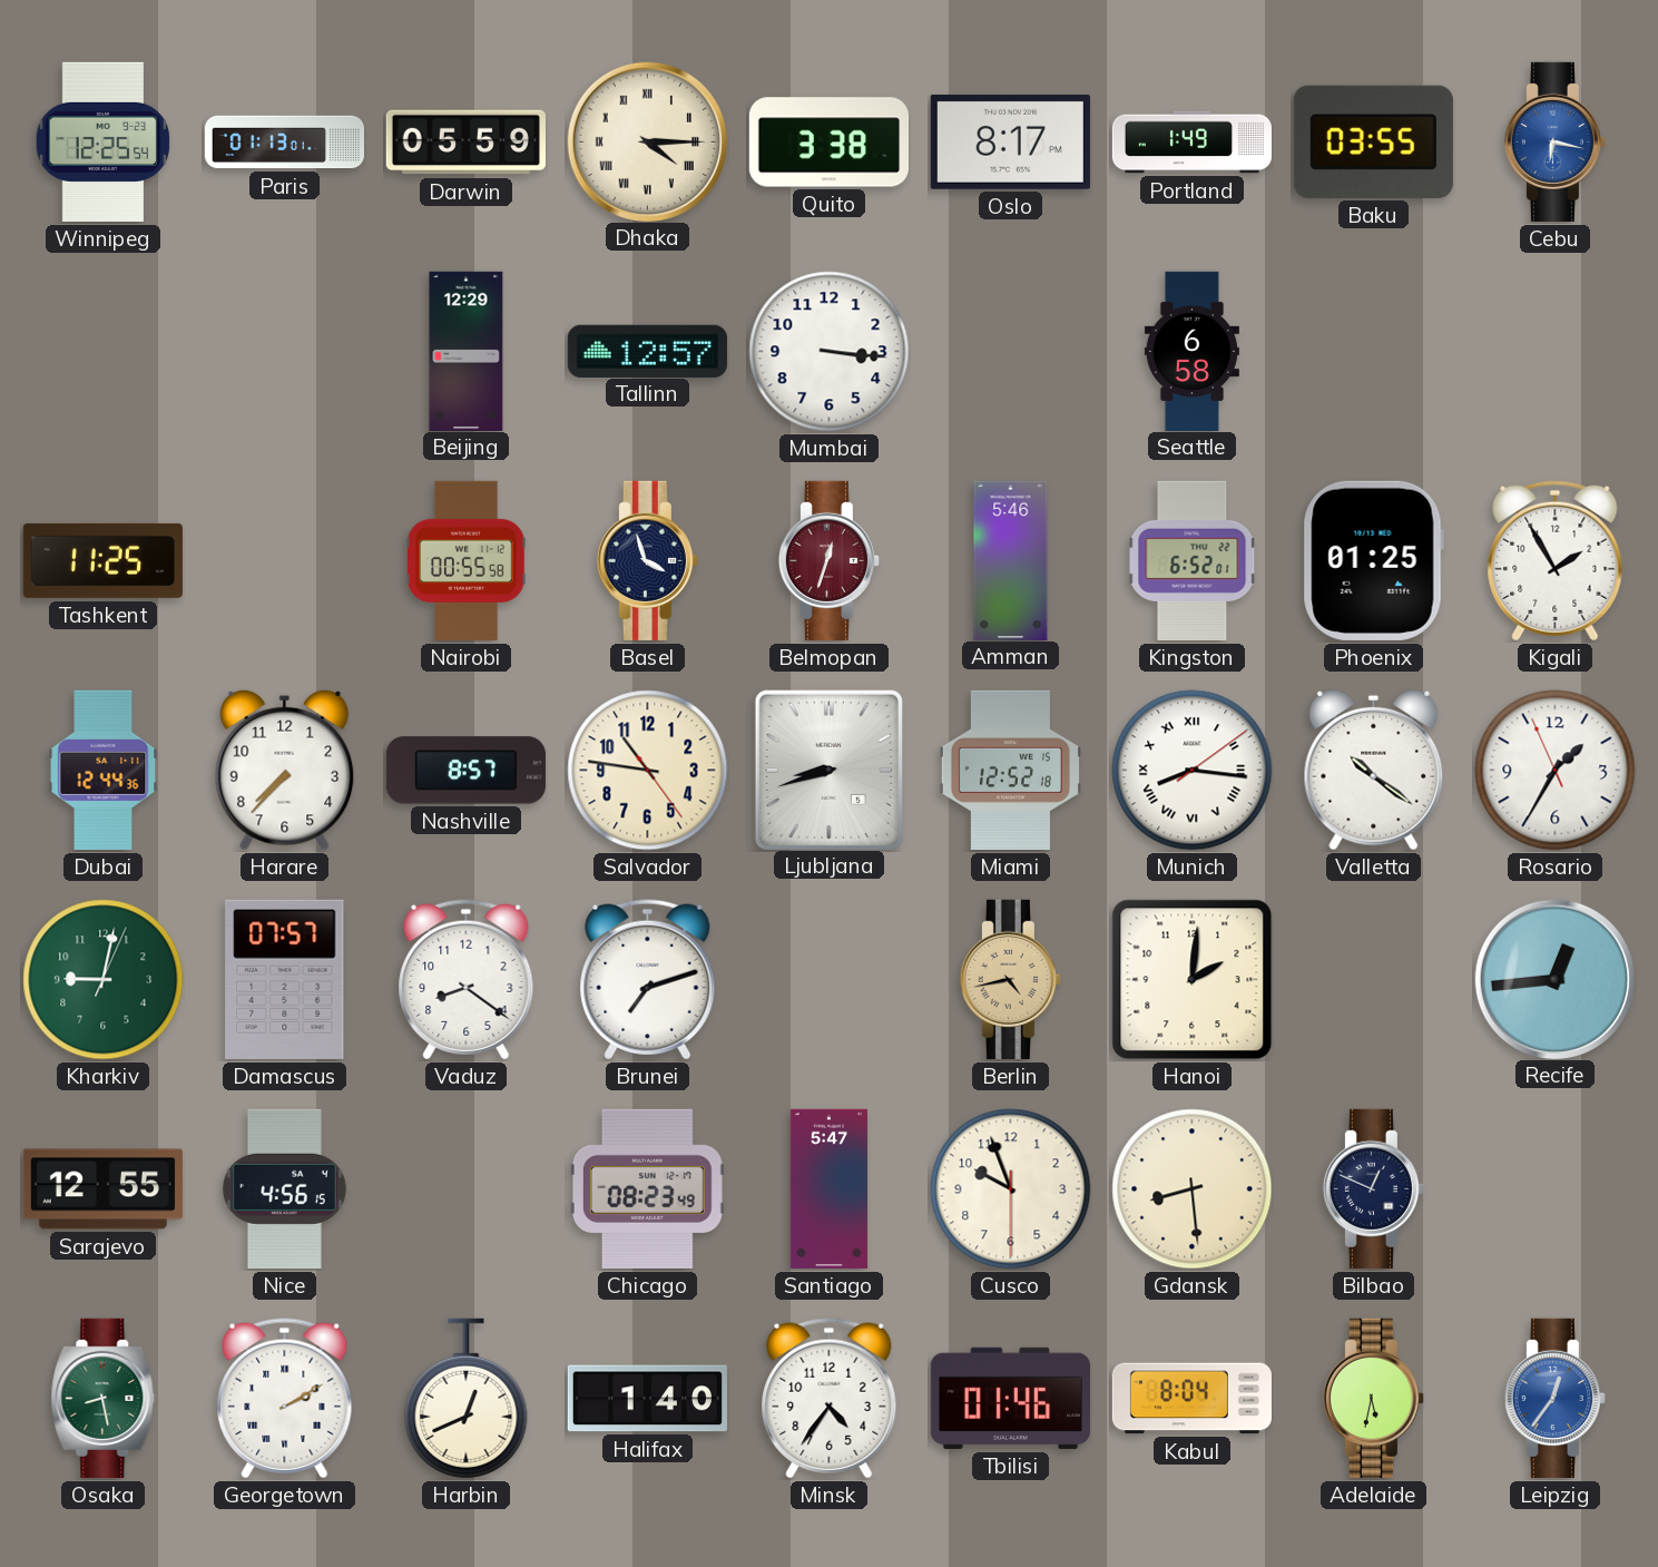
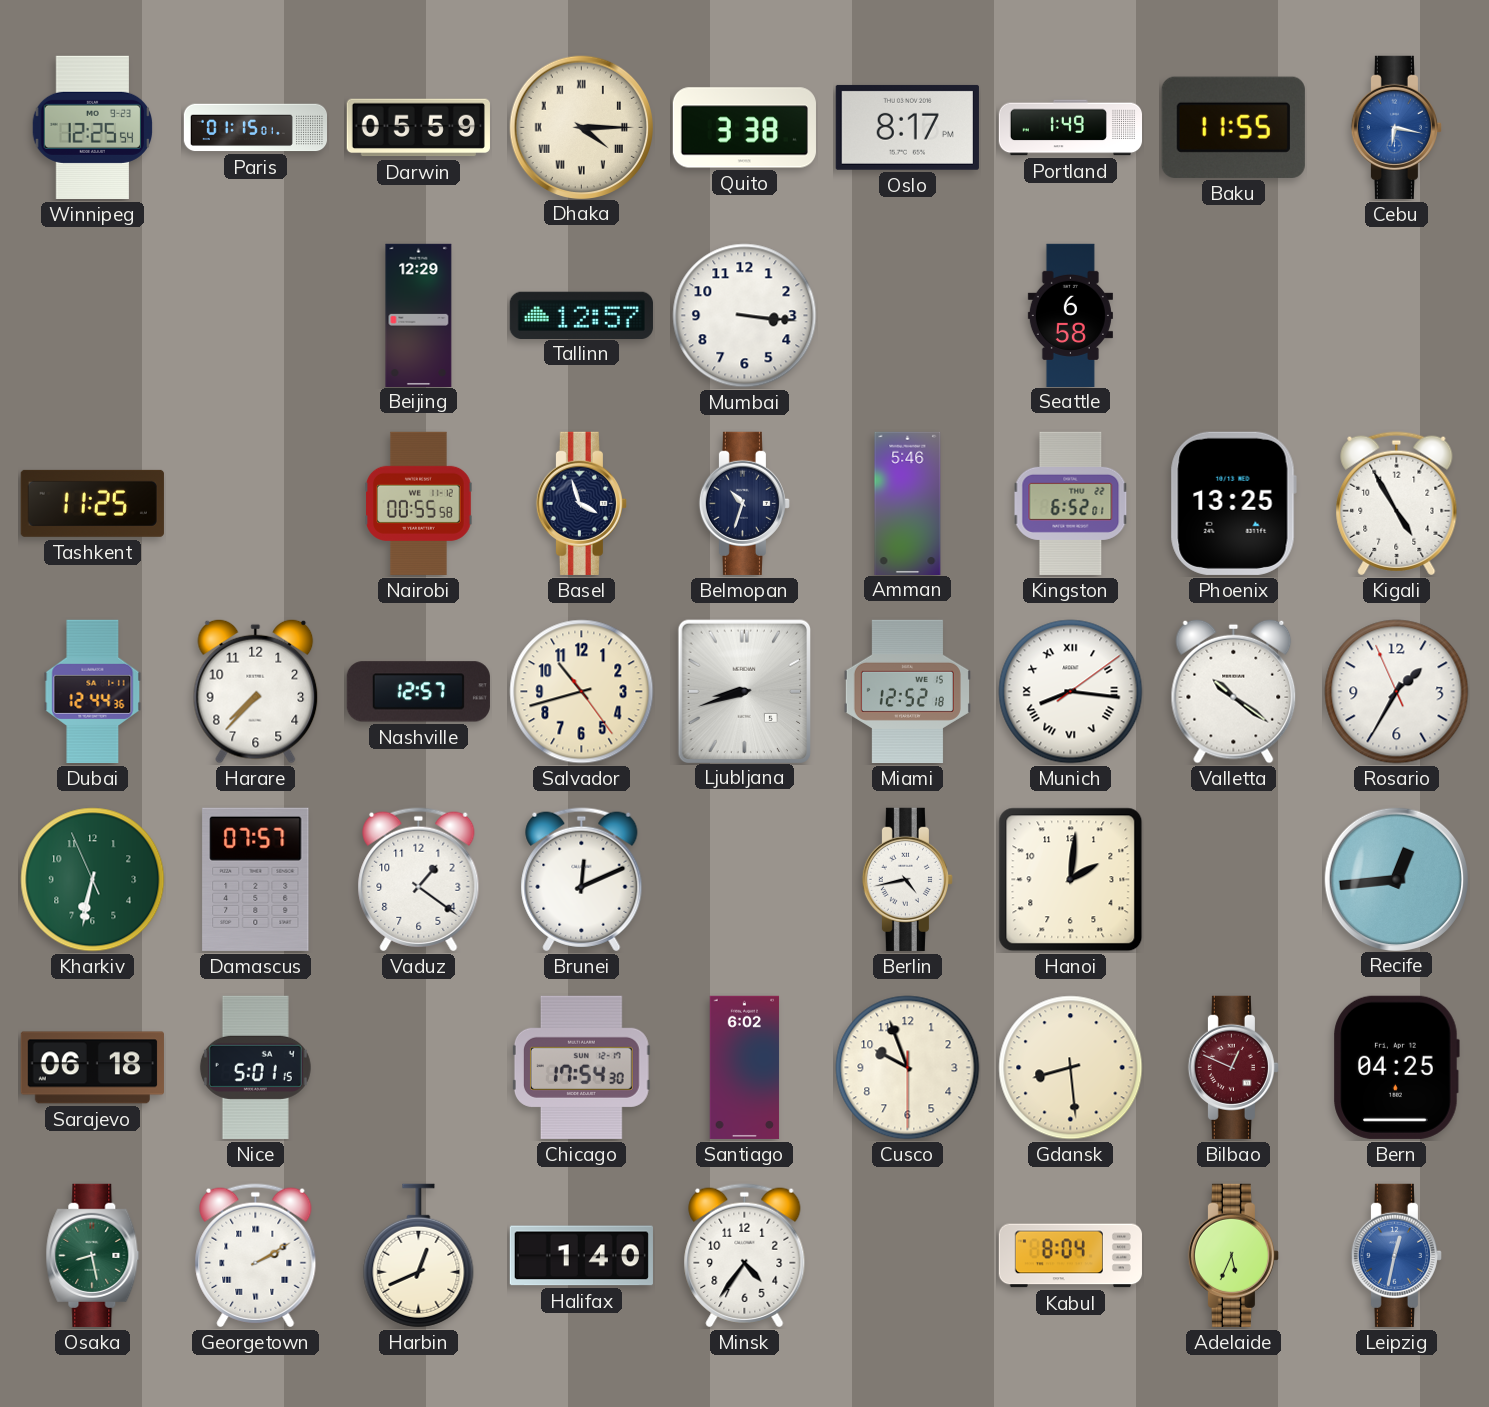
Paris: 01:13 -> 01:15 (255, 128)
Baku: 03:55 -> 11:55 (1233, 127)
Belmopan: 12:33 -> 10:33 (744, 503)
Belmopan dial: burgundy -> navy (744, 503)
Phoenix: 01:25 -> 13:25 (1233, 503)
Kigali: 1:55 -> 4:55 (1397, 504)
Nashville: 8:57 -> 12:57 (418, 692)
Salvador: 10:46 -> 10:42 (582, 692)
Kharkiv: 9:02 -> 6:31 (93, 880)
Vaduz: 8:21 -> 1:21 (419, 880)
Brunei: 7:12 -> 12:11 (582, 880)
Berlin dial: champagne -> white (907, 879)
Sarajevo: 12:55 -> 06:18 (92, 1068)
Nice: 4:56 -> 5:01 (255, 1067)
Chicago: 08:23 -> 17:54 (581, 1067)
Santiago: 5:47 -> 6:02 (745, 1067)
Bilbao dial: navy -> burgundy (1233, 1067)
Bern: none -> 04:25 (1396, 1067)
Tbilisi: 01:46 -> none (1010, 1398)
Adelaide: 5:32 -> 5:34 (1233, 1255)
Leipzig: 12:36 -> 12:32 (1396, 1255)
